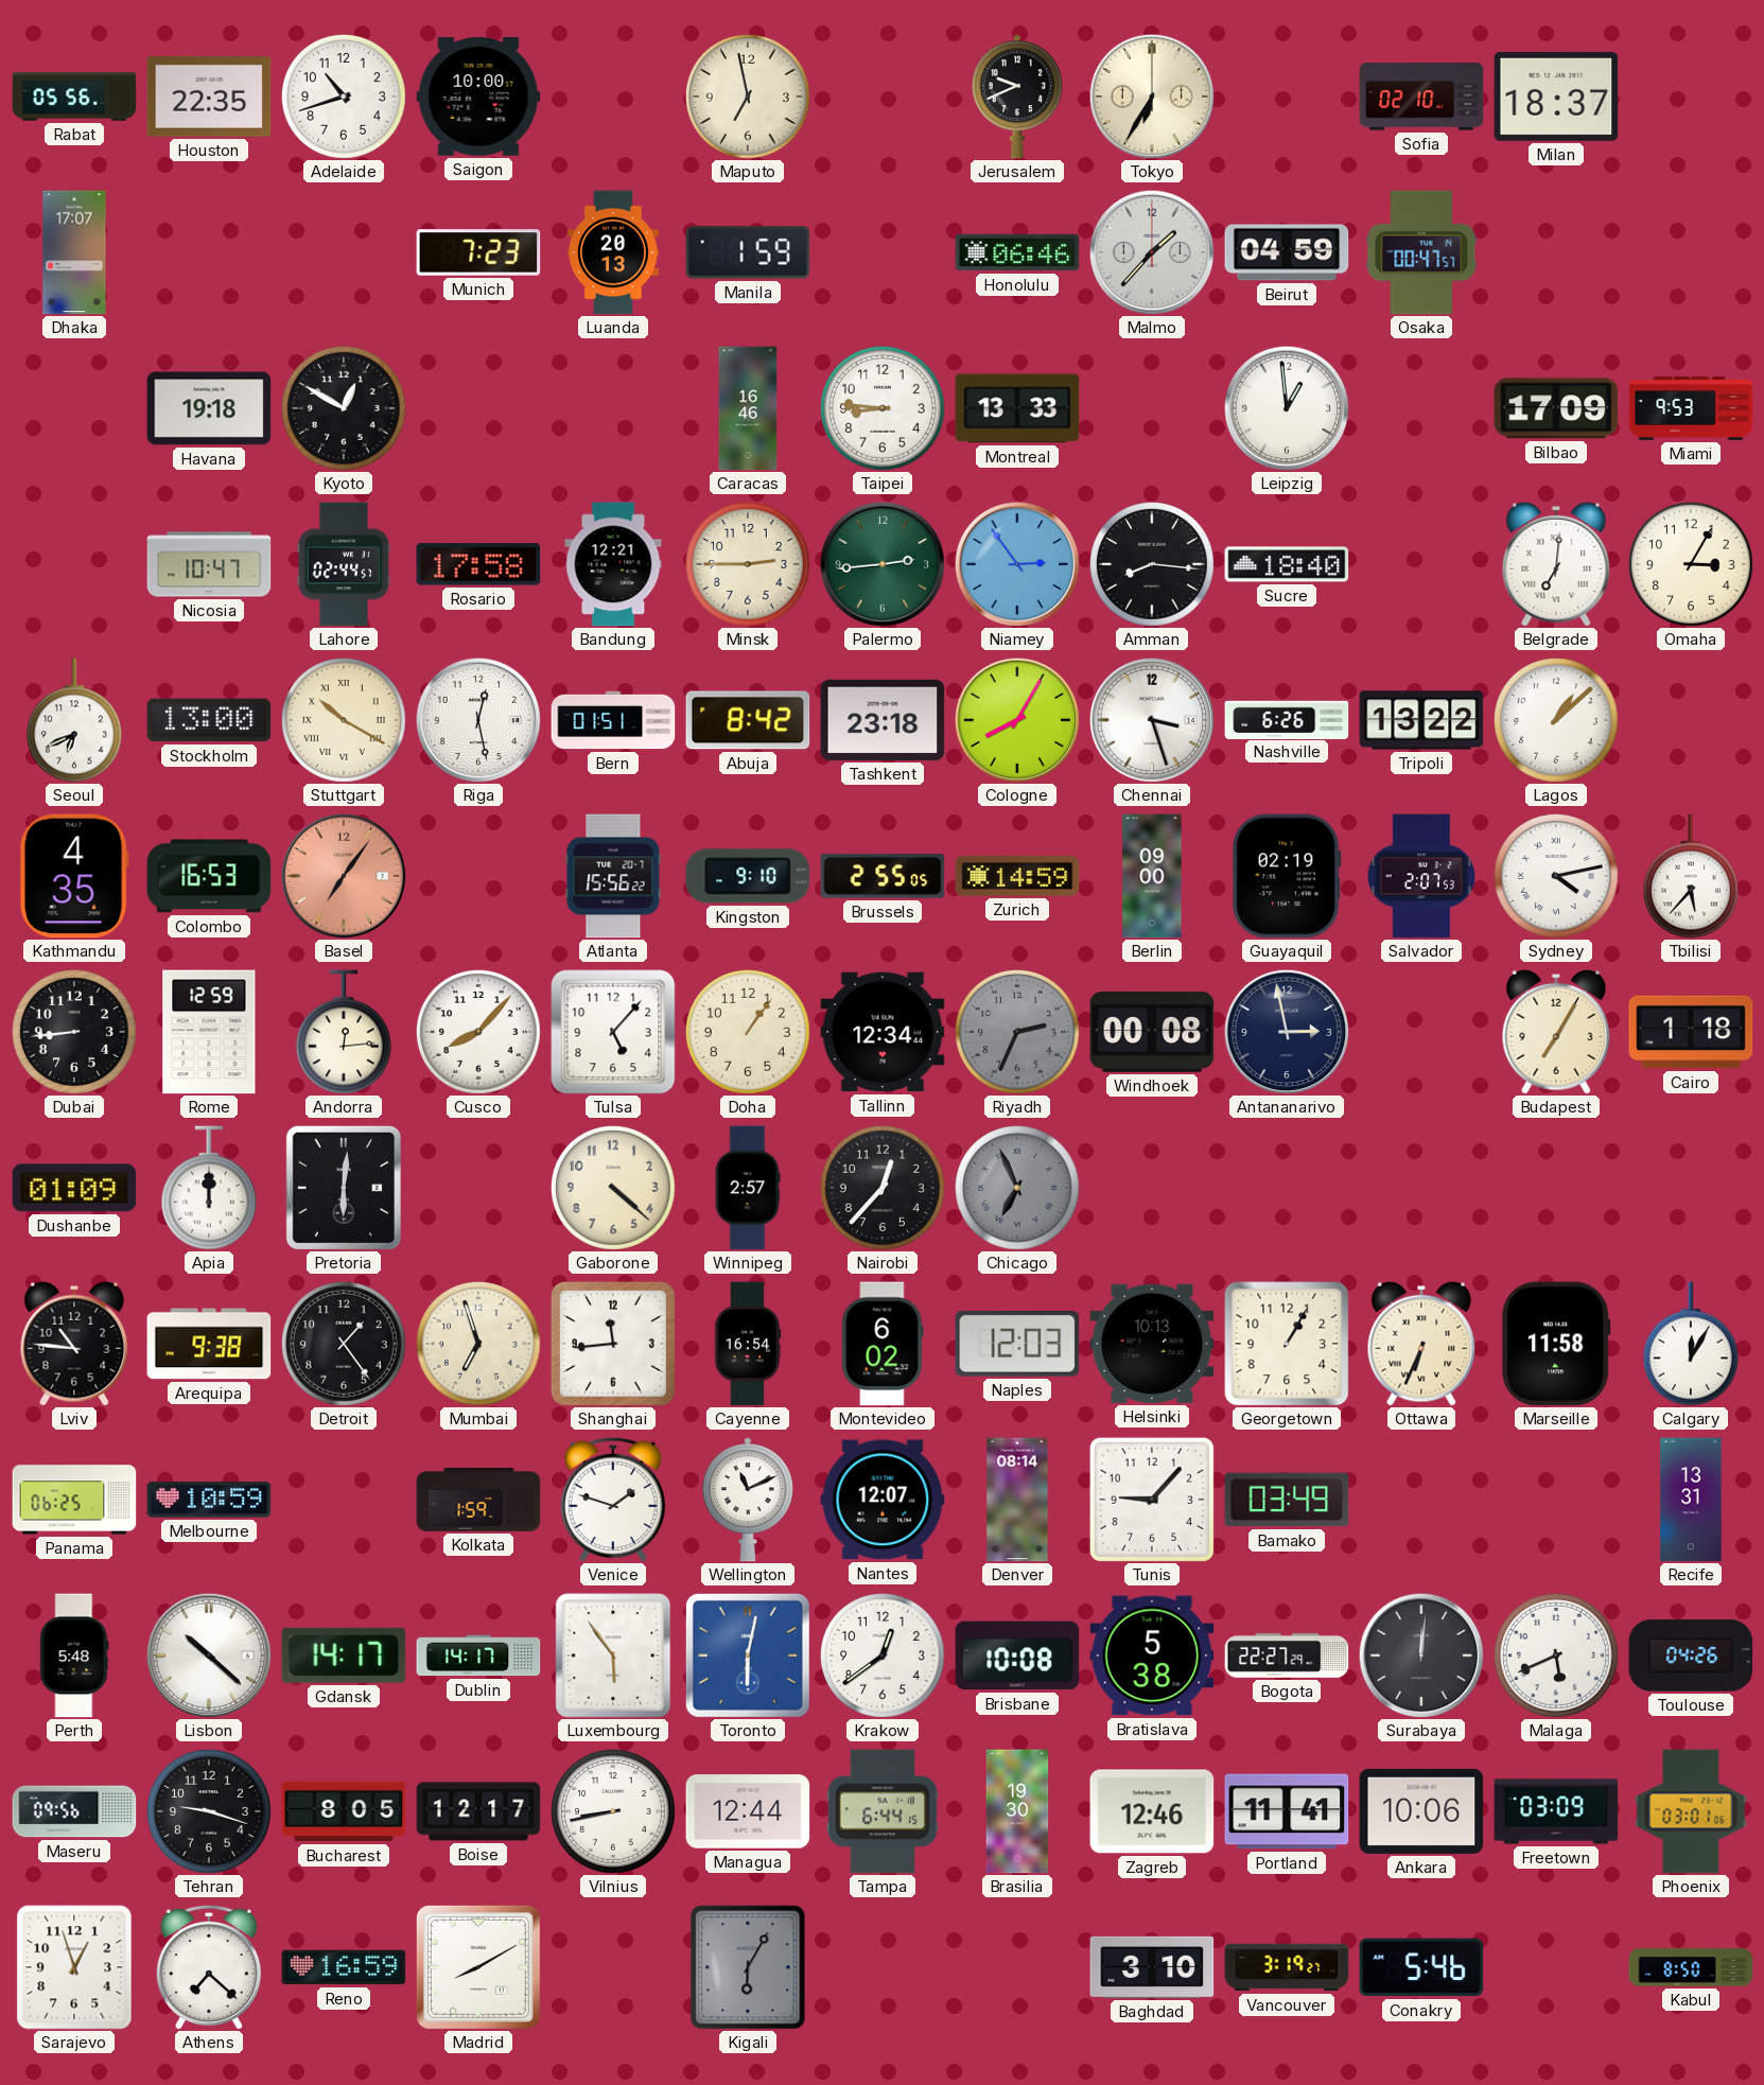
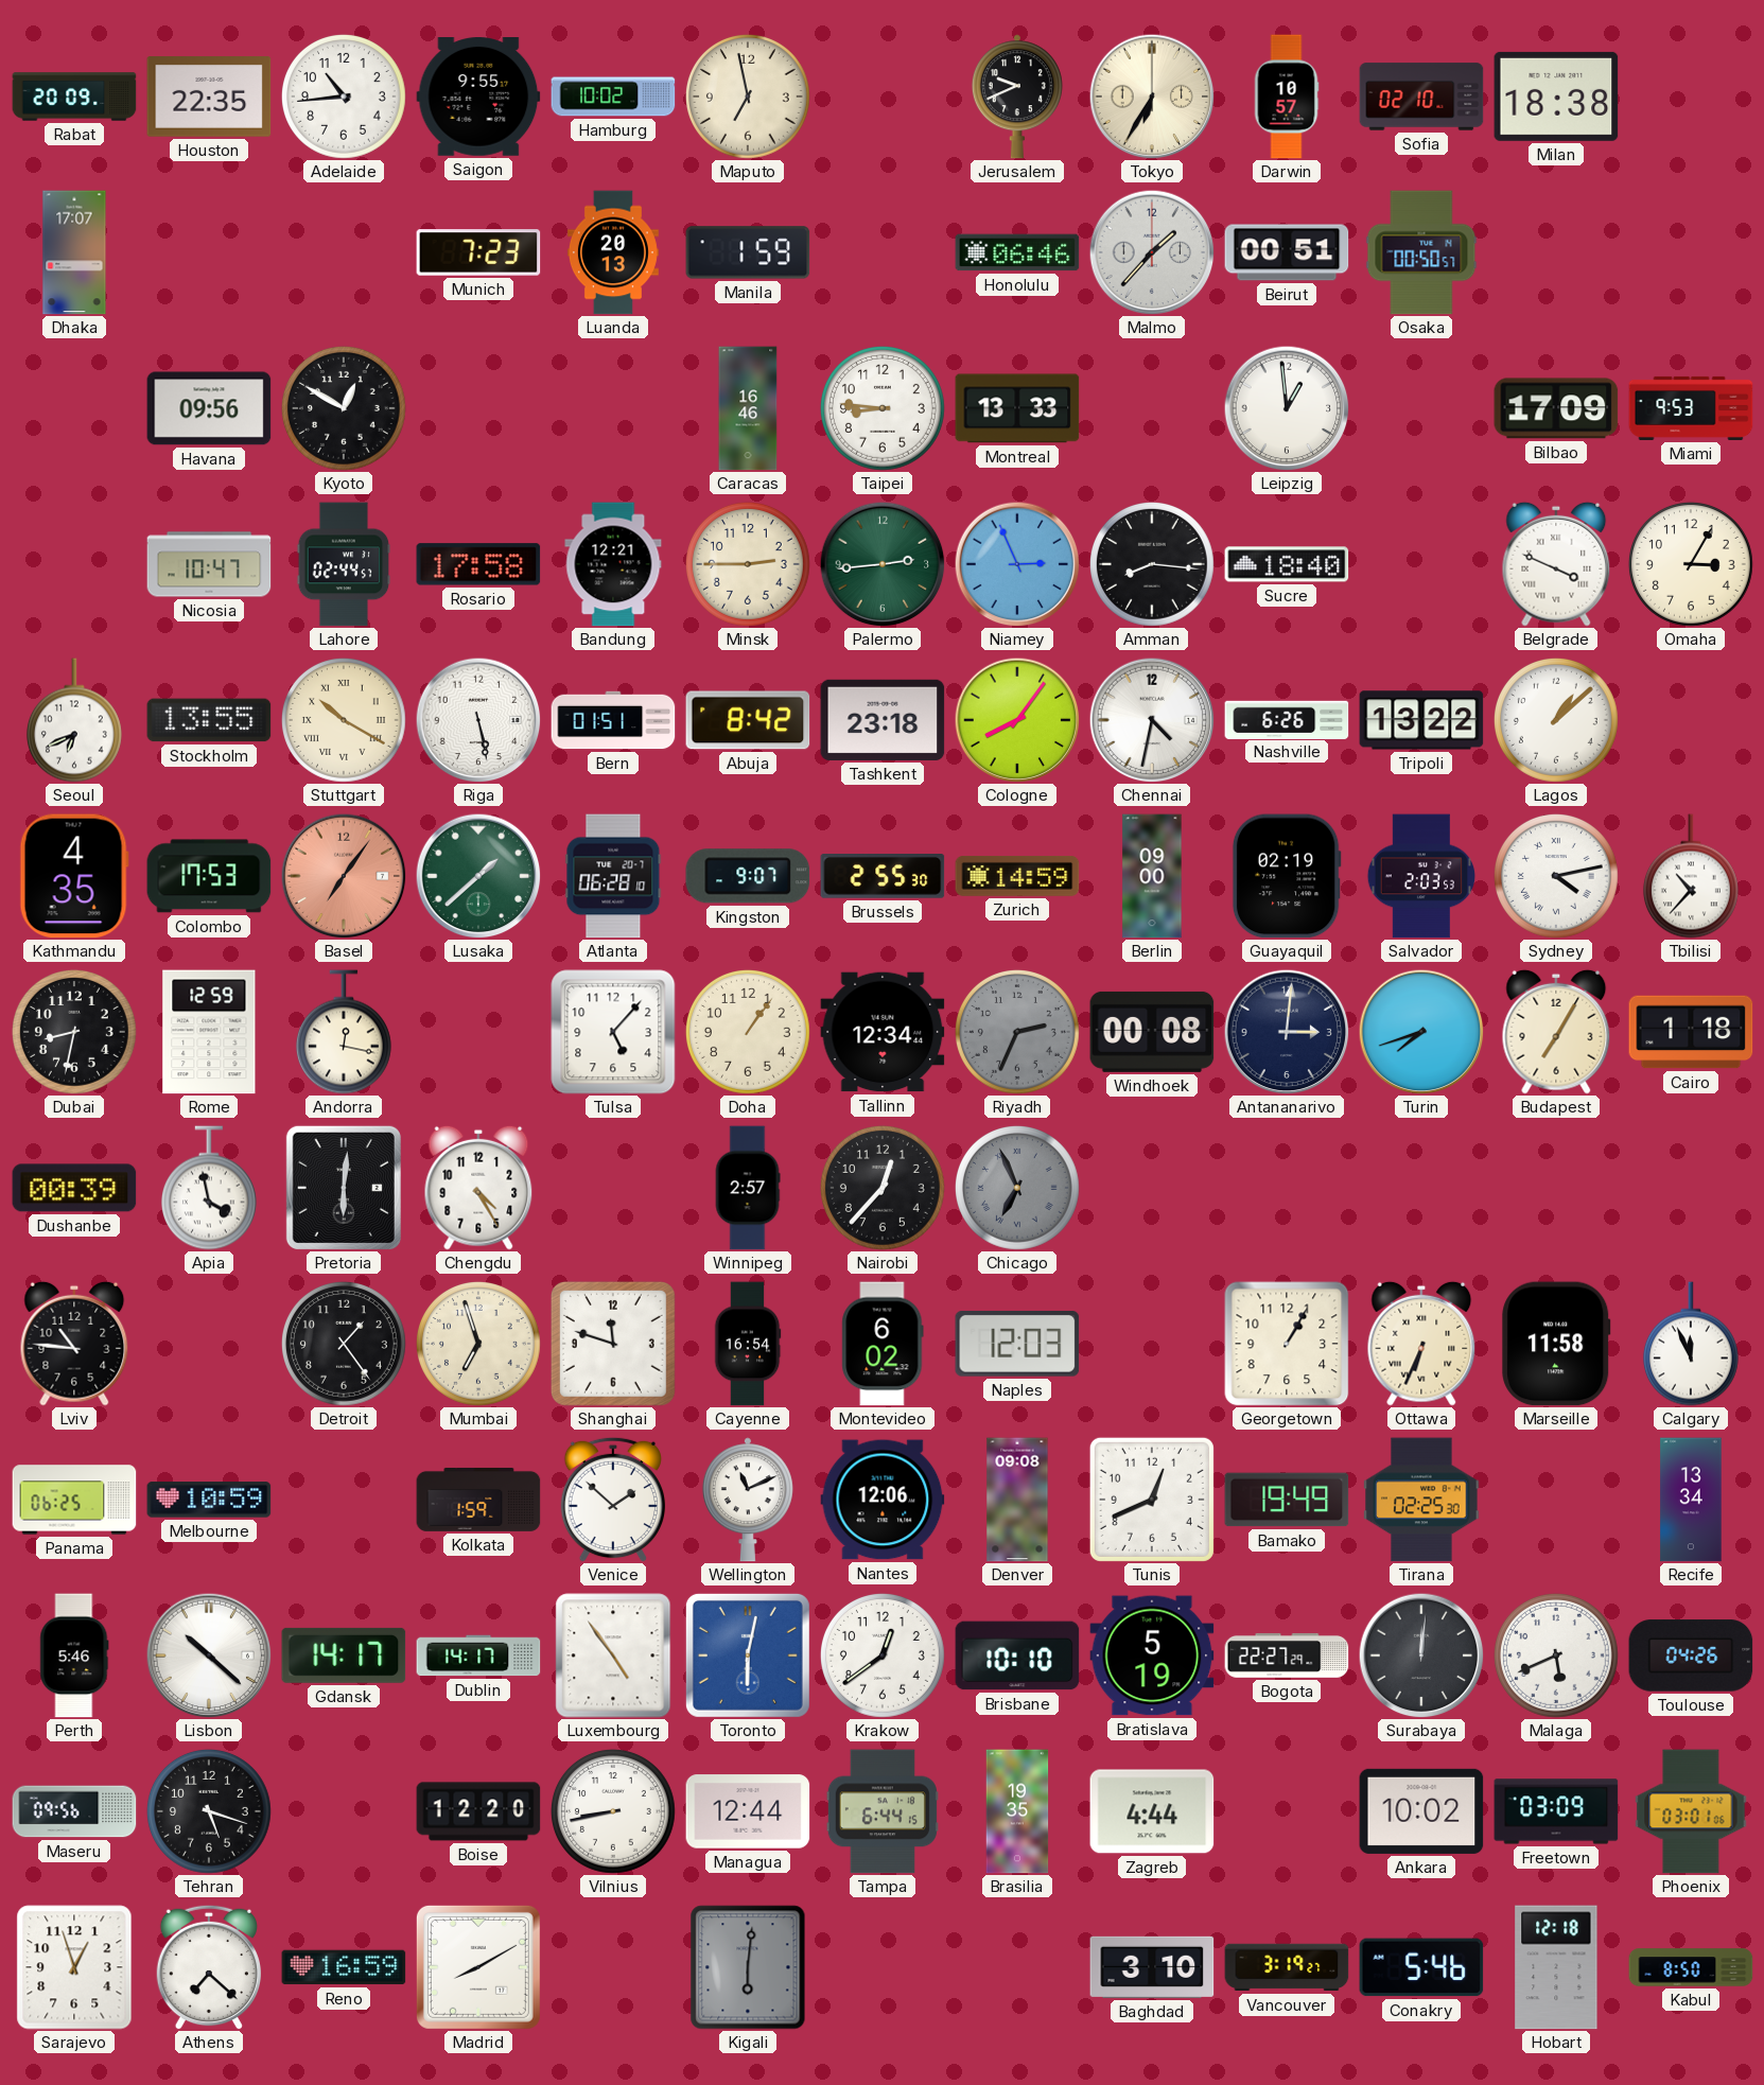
Rabat: 05:56 -> 20:09 (74, 97)
Adelaide: 10:42 -> 10:44 (344, 97)
Saigon: 10:00 -> 9:55 (478, 98)
Hamburg: none -> 10:02 (613, 97)
Darwin: none -> 10:57 (1287, 97)
Milan: 18:37 -> 18:38 (1556, 97)
Beirut: 04:59 -> 00:51 (1287, 252)
Osaka: 00:47 -> 00:50 (1421, 252)
Havana: 19:18 -> 09:56 (209, 408)
Niamey: 2:54 -> 2:56 (1017, 564)
Belgrade: 7:01 -> 3:49 (1556, 564)
Stockholm: 13:00 -> 13:55 (209, 720)
Riga: 12:28 -> 5:28 (478, 720)
Cologne: 8:05 -> 8:06 (1017, 720)
Chennai: 3:27 -> 4:32 (1152, 720)
Colombo: 16:53 -> 17:53 (209, 876)
Lusaka: none -> 1:38 (478, 876)
Atlanta: 15:56 -> 06:28 (613, 876)
Kingston: 9:10 -> 9:07 (748, 876)
Brussels: 2:55:05 -> 2:55:30 (883, 877)
Salvador: 2:07 -> 2:03 (1421, 876)
Tbilisi: 5:37 -> 10:37 (1691, 876)
Dubai: 8:44 -> 8:32 (74, 1032)
Andorra: 12:14 -> 12:17 (344, 1032)
Cusco: 8:07 -> none (478, 1032)
Antananarivo: 2:58 -> 3:01 (1287, 1032)
Turin: none -> 7:42 (1421, 1032)
Dushanbe: 01:09 -> 00:39 (74, 1188)
Apia: 12:00 -> 3:58 (209, 1188)
Chengdu: none -> 4:25 (478, 1188)
Gaborone: 4:22 -> none (613, 1188)
Arequipa: 9:38 -> none (209, 1344)
Shanghai: 11:44 -> 11:48 (613, 1344)
Helsinki: 10:13 -> none (1152, 1344)
Calgary: 12:05 -> 11:56 (1691, 1344)
Venice: 1:48 -> 1:52 (612, 1500)
Nantes: 12:07 -> 12:06 (883, 1500)
Denver: 08:14 -> 09:08 (1017, 1500)
Tunis: 9:07 -> 12:41 (1152, 1500)
Bamako: 03:49 -> 19:49 (1287, 1500)
Tirana: none -> 02:25 (1421, 1500)
Recife: 13:31 -> 13:34 (1691, 1500)
Perth: 5:48 -> 5:46 (74, 1655)
Luxembourg: 5:54 -> 4:54 (613, 1655)
Brisbane: 10:08 -> 10:10 (1017, 1655)
Bratislava: 5:38 -> 5:19 (1152, 1655)
Tehran: 9:18 -> 5:18 (209, 1811)
Bucharest: 8:05 -> none (344, 1811)
Boise: 12:17 -> 12:20 (478, 1811)
Brasilia: 19:30 -> 19:35 (1017, 1811)
Zagreb: 12:46 -> 4:44 (1152, 1811)
Portland: 11:41 -> none (1287, 1811)
Ankara: 10:06 -> 10:02 (1421, 1811)
Kigali: 6:05 -> 6:01 (748, 1967)
Hobart: none -> 12:18 (1556, 1967)
